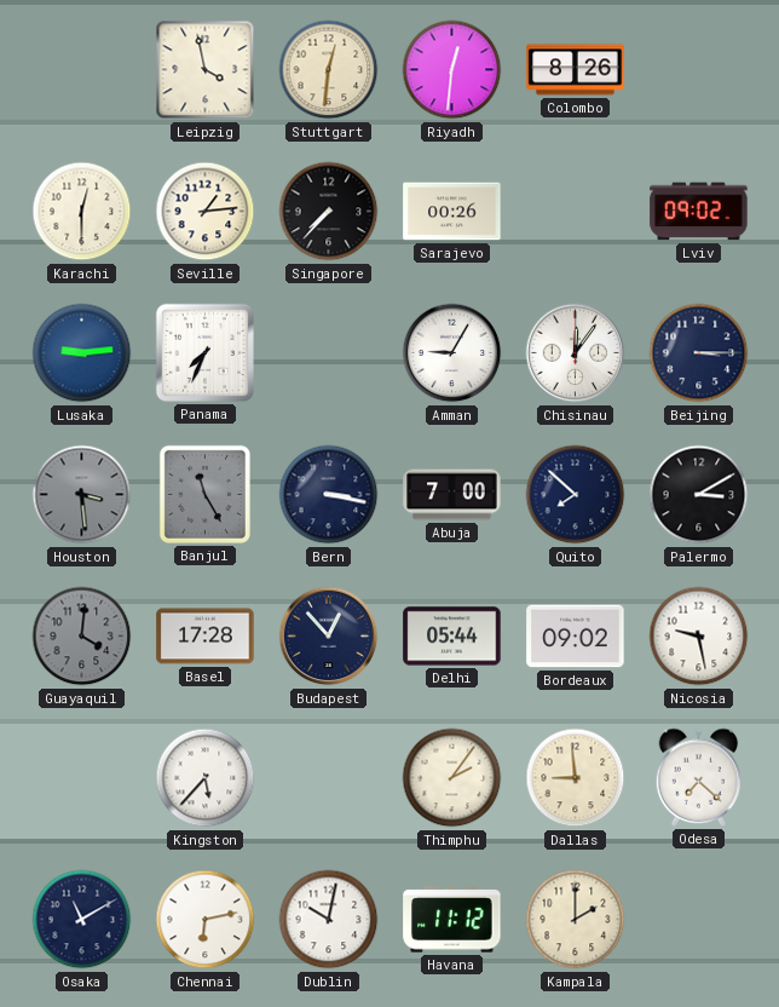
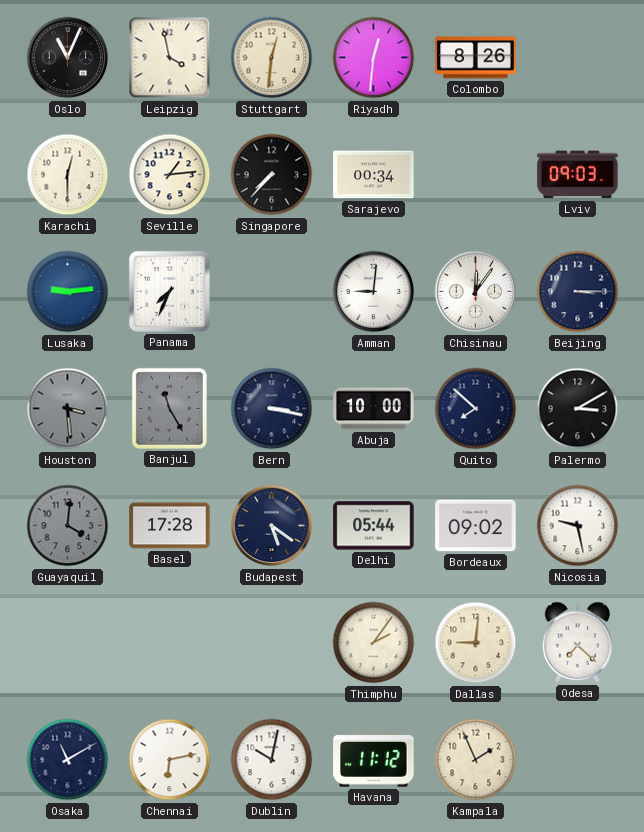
Oslo: none -> 11:04 (68, 58)
Sarajevo: 00:26 -> 00:34 (374, 175)
Lviv: 09:02 -> 09:03 (578, 175)
Amman: 9:05 -> 9:01 (374, 292)
Abuja: 7:00 -> 10:00 (374, 409)
Budapest: 12:53 -> 5:21 (272, 526)
Kingston: 5:37 -> none (206, 778)
Dallas: 8:59 -> 9:01 (476, 643)
Kampala: 2:00 -> 1:56 (476, 760)
